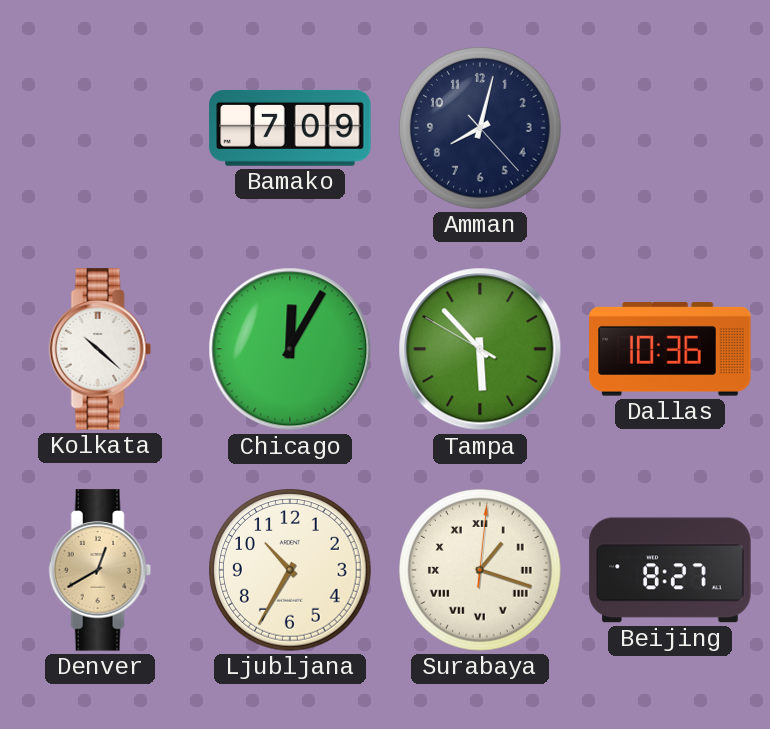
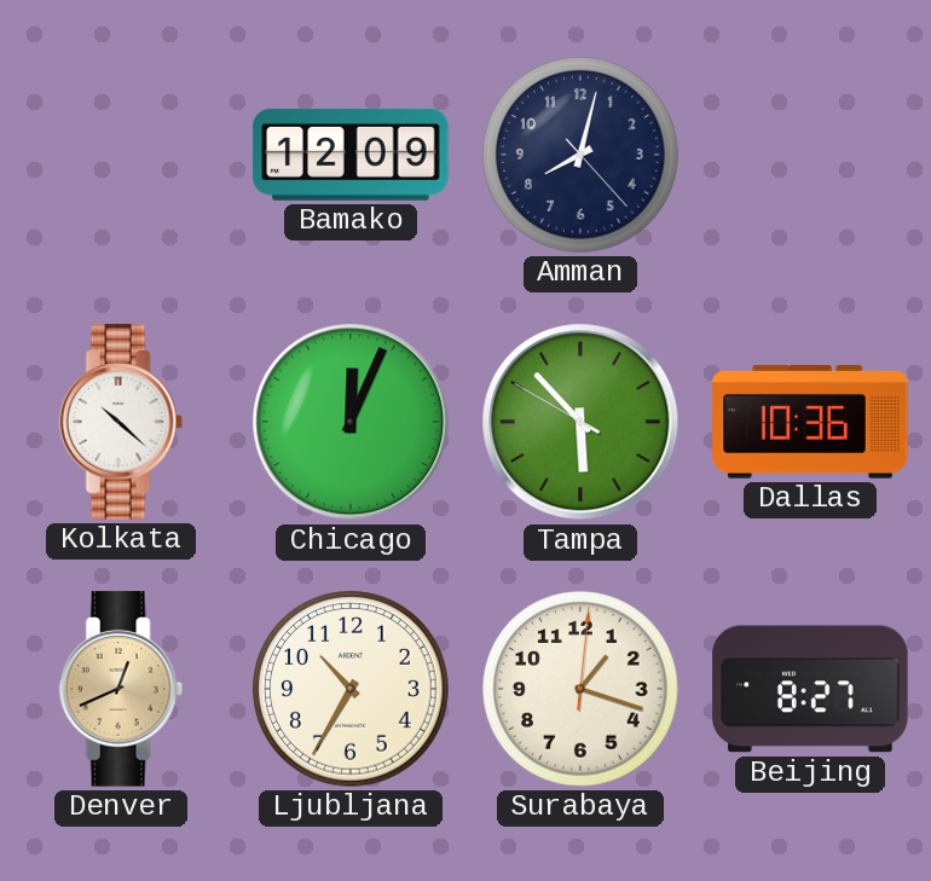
Bamako: 7:09 -> 12:09 (351, 155)
Chicago: 12:05 -> 12:04 (351, 422)
Denver: 12:40 -> 12:41 (121, 689)
Surabaya numerals: Roman -> Arabic (580, 689)
